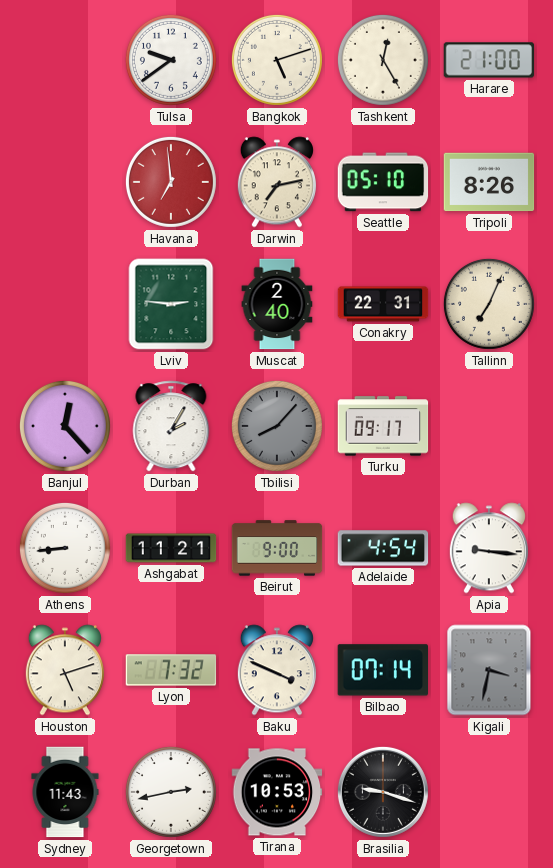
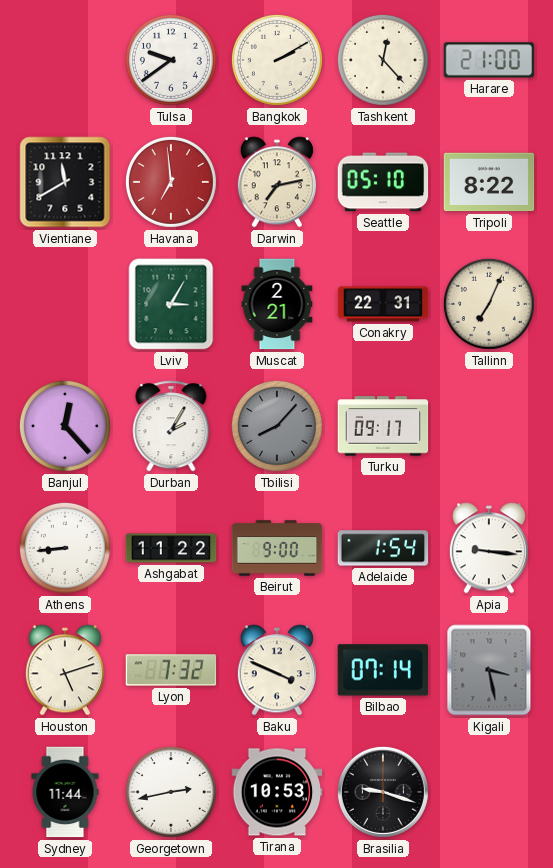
Bangkok: 5:12 -> 2:10 (277, 60)
Tashkent: 12:25 -> 12:23 (383, 60)
Vientiane: none -> 11:40 (65, 182)
Tripoli: 8:26 -> 8:22 (489, 182)
Lviv: 2:46 -> 3:05 (171, 304)
Muscat: 2:40 -> 2:21 (277, 304)
Ashgabat: 11:21 -> 11:22 (171, 548)
Adelaide: 4:54 -> 1:54 (383, 548)
Kigali: 3:32 -> 3:28 (489, 670)
Sydney: 11:43 -> 11:44 (65, 792)
